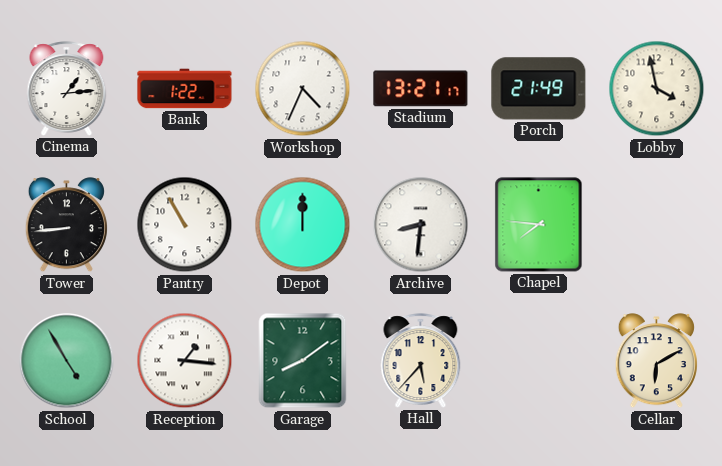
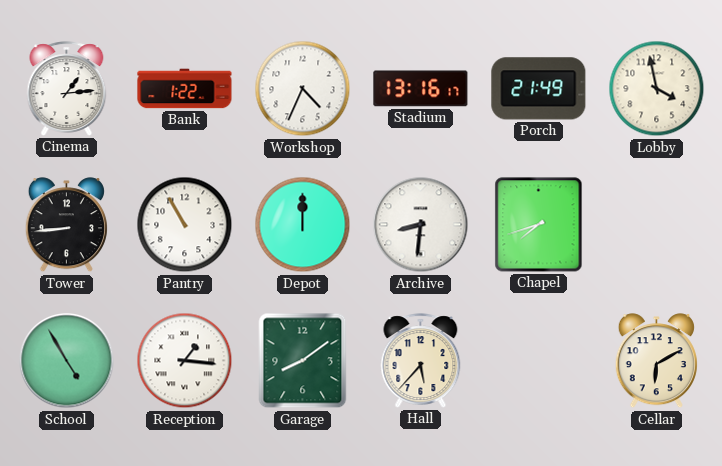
Stadium: 13:21 -> 13:16 (421, 89)
Chapel: 7:46 -> 7:42 (539, 225)
